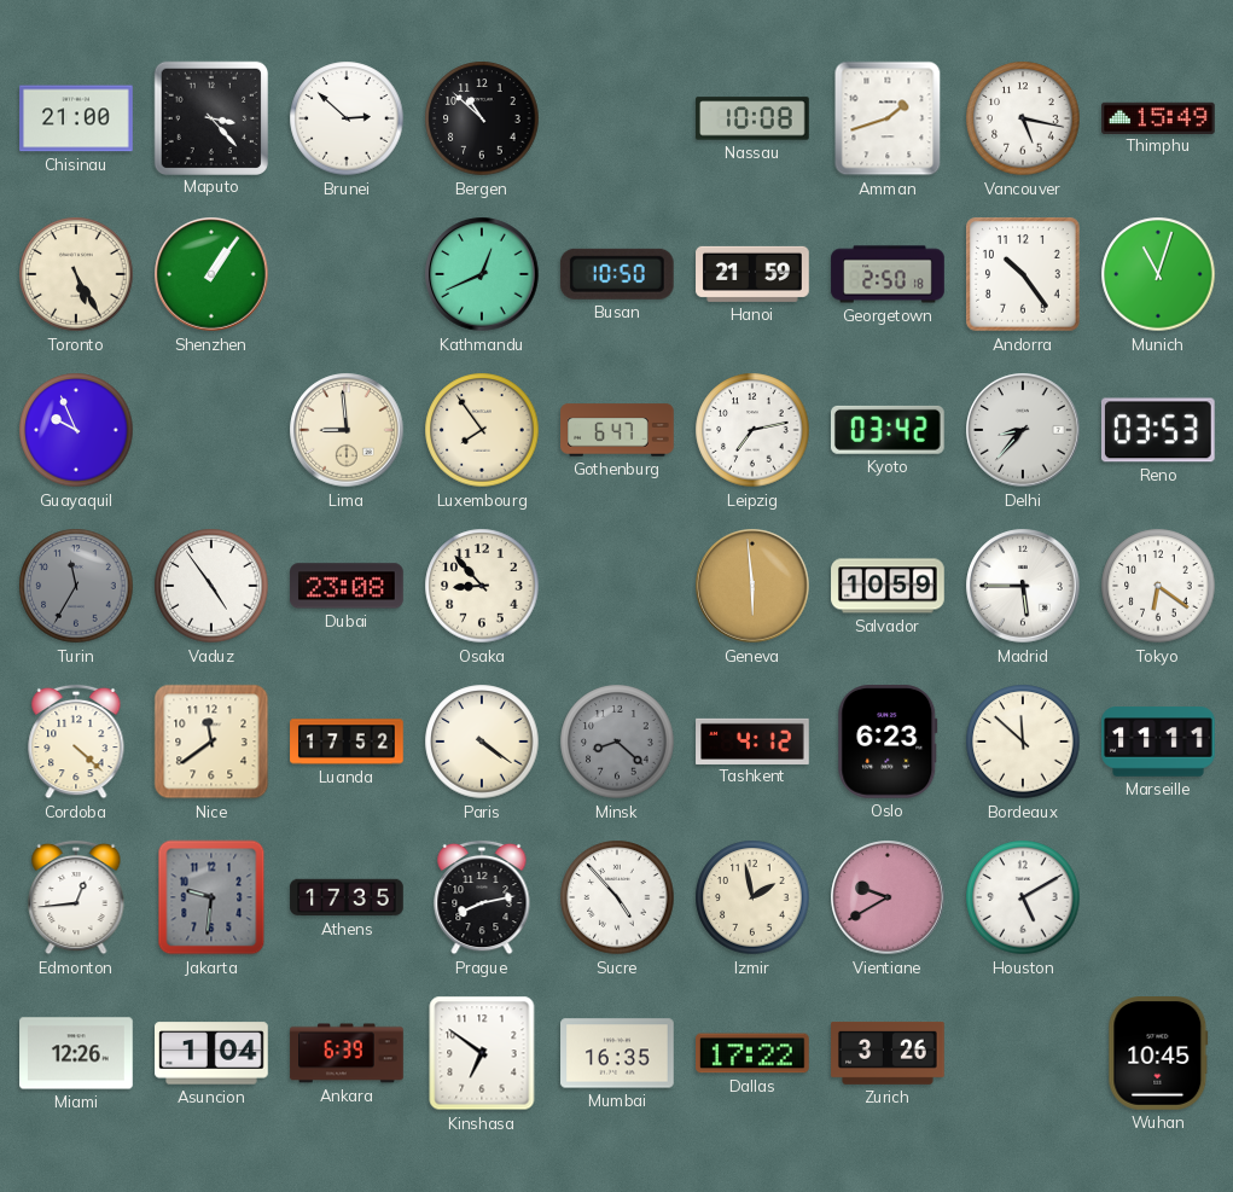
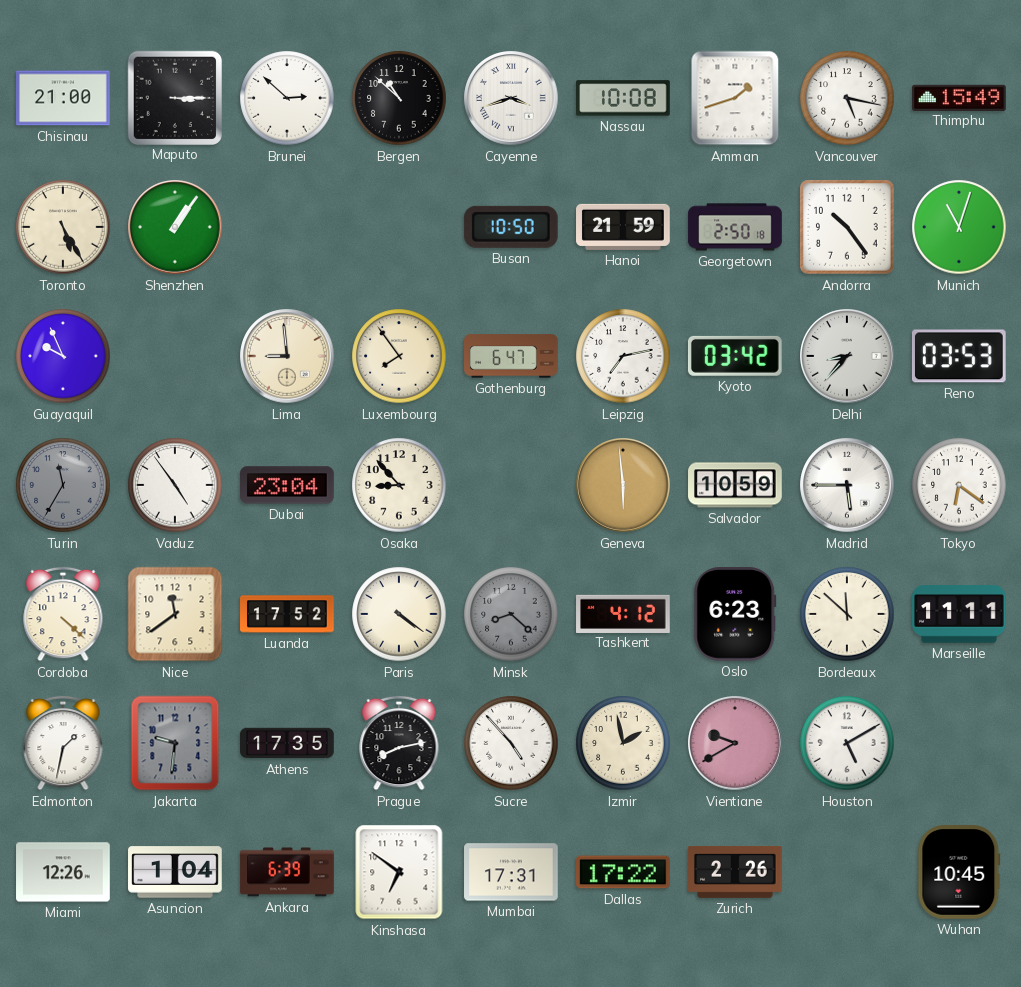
Maputo: 3:23 -> 3:15 (174, 97)
Cayenne: none -> 3:42 (511, 98)
Kathmandu: 12:41 -> none (482, 274)
Dubai: 23:08 -> 23:04 (287, 485)
Edmonton: 12:44 -> 1:32 (63, 743)
Mumbai: 16:35 -> 17:31 (511, 872)
Zurich: 3:26 -> 2:26 (735, 872)
